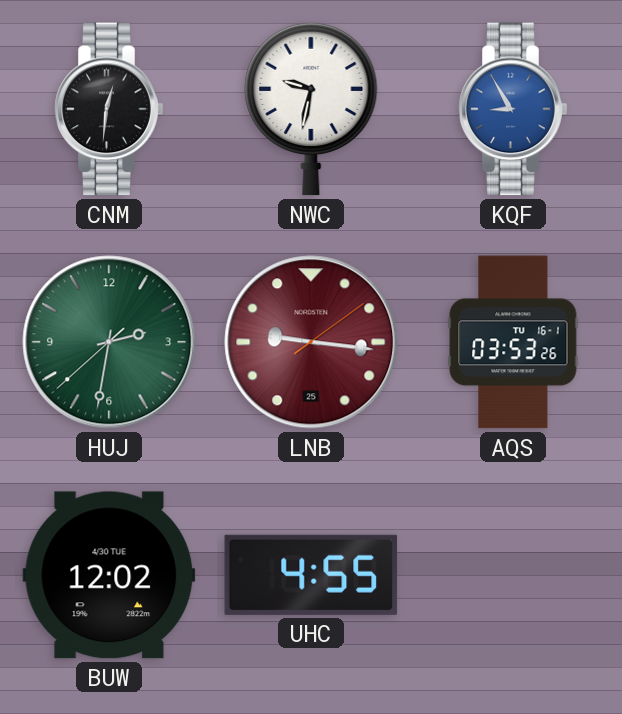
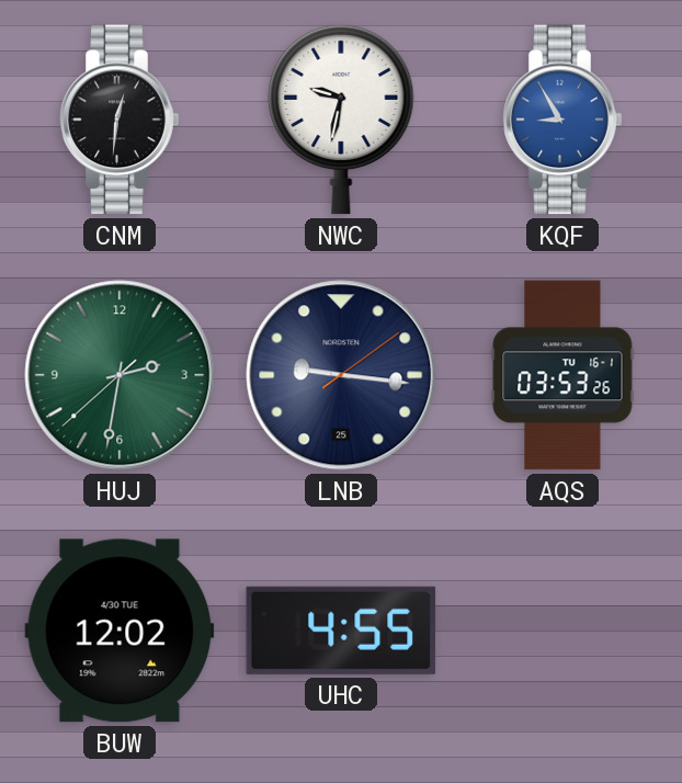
LNB dial: burgundy -> navy (341, 375)
